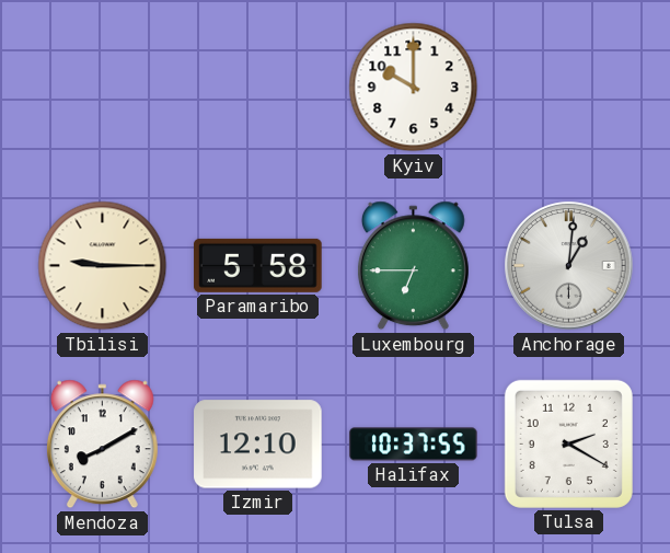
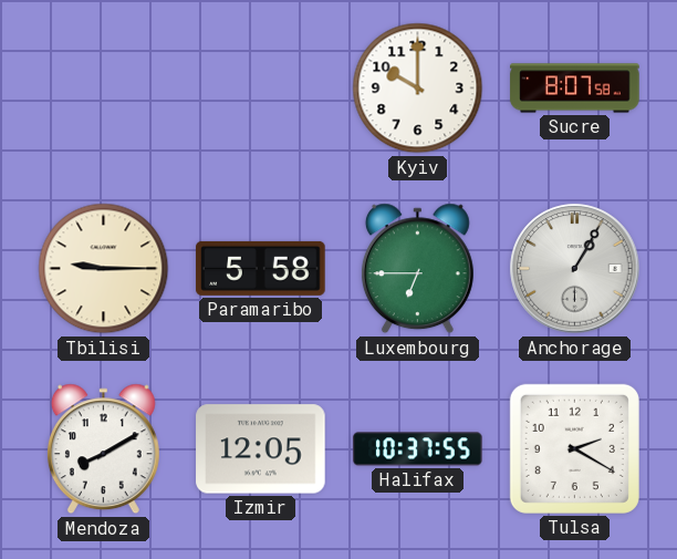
Sucre: none -> 8:07 (575, 89)
Anchorage: 1:01 -> 1:05 (575, 269)
Izmir: 12:10 -> 12:05 (261, 449)
